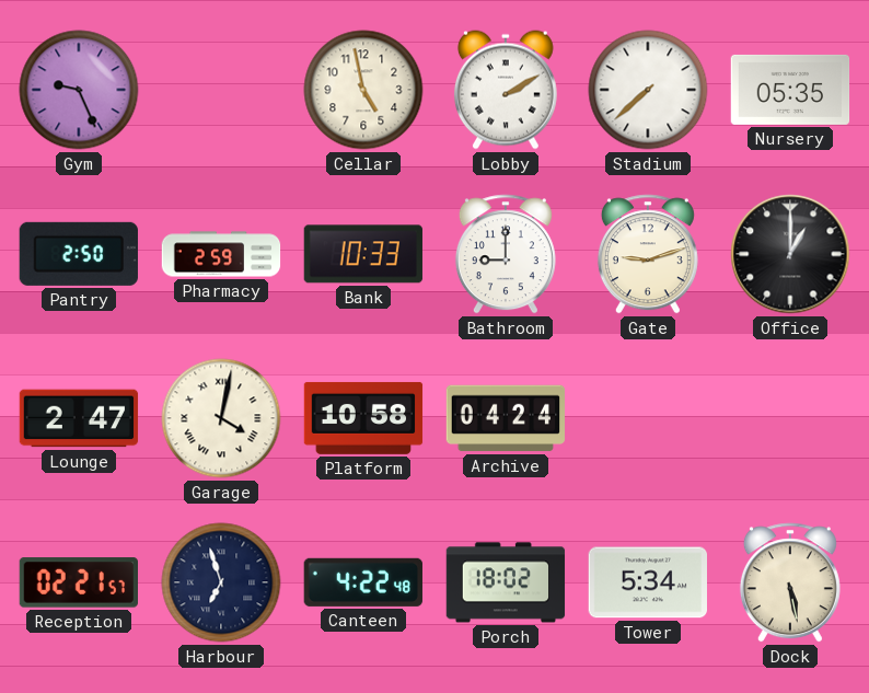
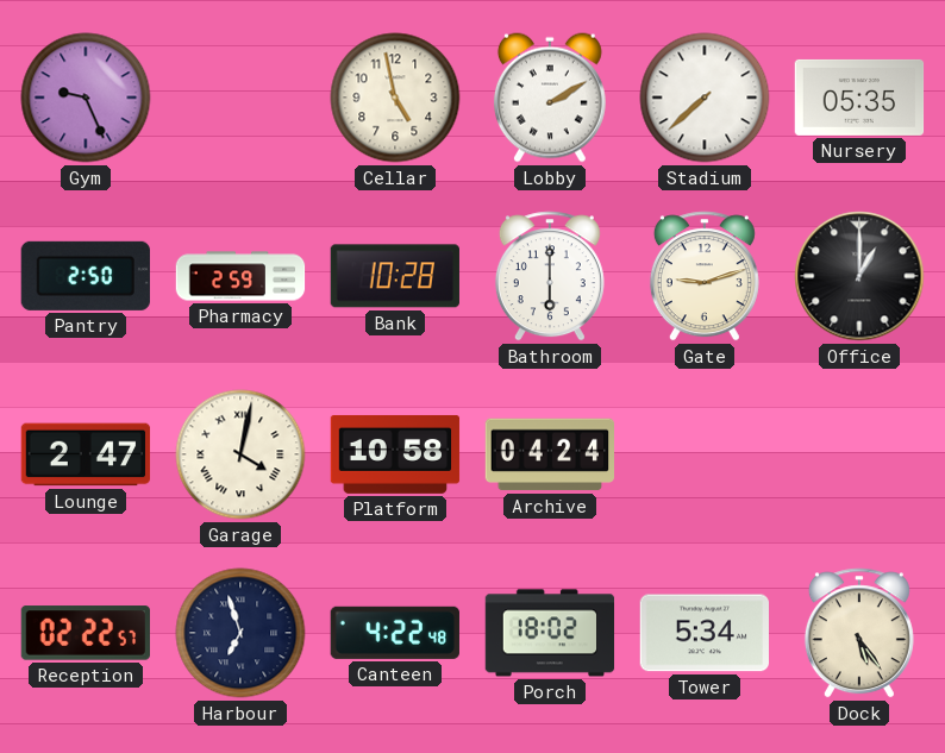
Bank: 10:33 -> 10:28 (395, 276)
Bathroom: 9:00 -> 6:00 (550, 276)
Reception: 02:21 -> 02:22 (85, 633)
Dock: 5:28 -> 5:24 (859, 633)
